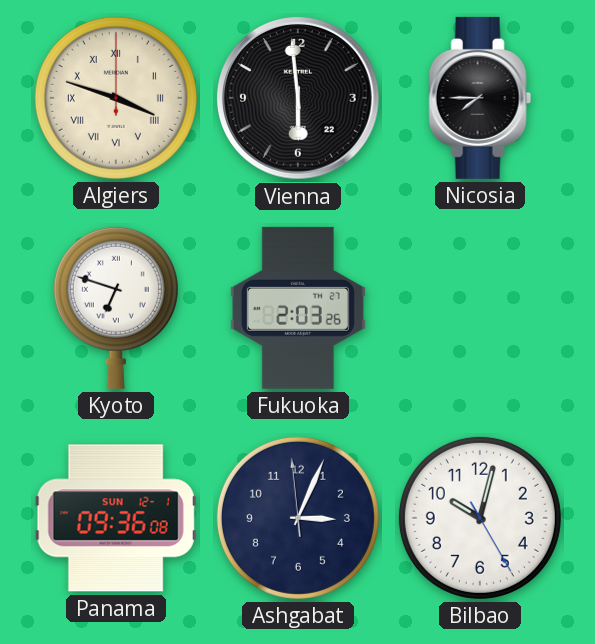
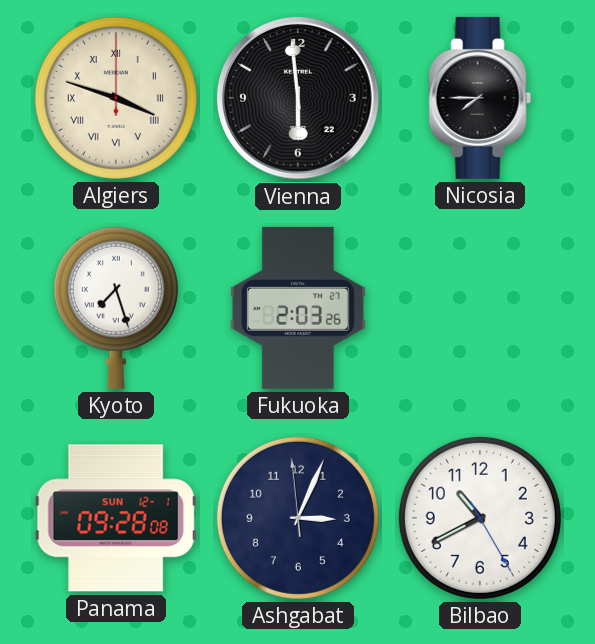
Kyoto: 6:48 -> 7:27 (116, 308)
Panama: 09:36 -> 09:28 (116, 518)
Bilbao: 10:02 -> 10:40 (480, 518)
